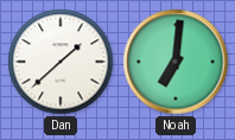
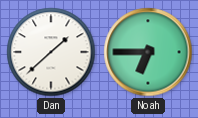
Noah: 7:01 -> 6:45 (148, 52)
